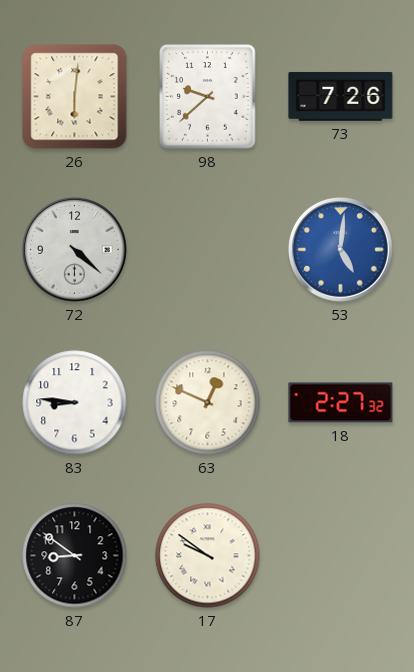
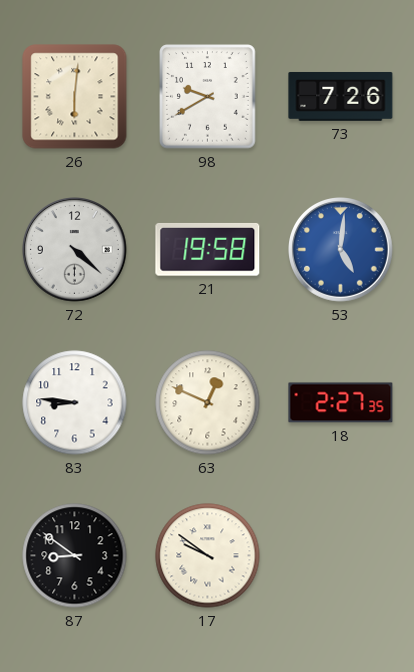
98: 9:38 -> 9:40 (208, 97)
21: none -> 19:58 (208, 249)
18: 2:27:32 -> 2:27:35 (341, 403)
